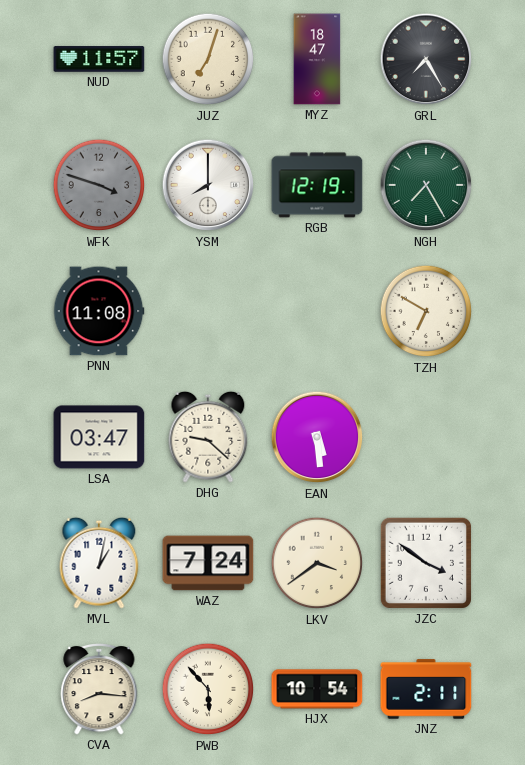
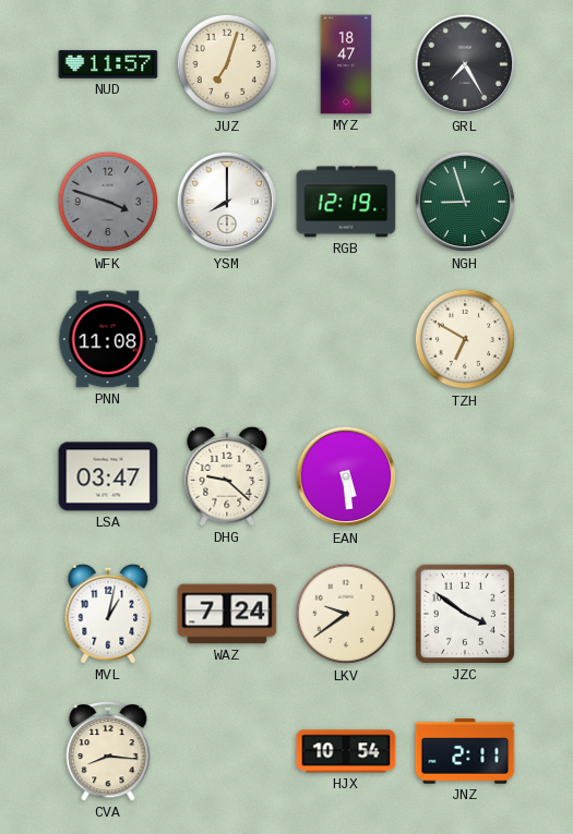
NGH: 7:25 -> 8:57 (465, 202)
LKV: 3:39 -> 9:39 (346, 614)
PWB: 5:53 -> none (208, 689)
